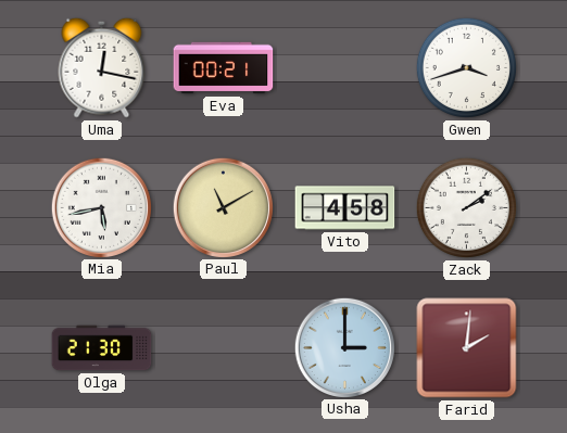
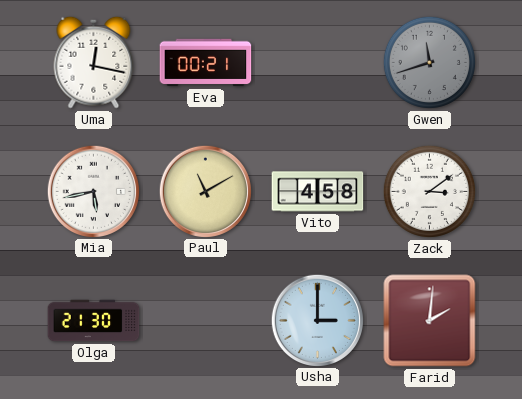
Gwen: 3:42 -> 11:42 (429, 62)
Gwen dial: white -> grey (429, 62)
Zack: 2:09 -> 3:09 (429, 191)
